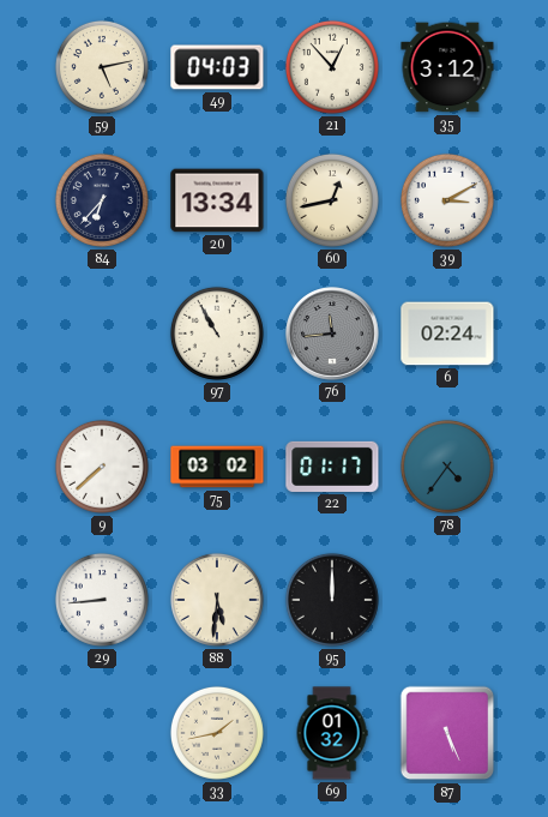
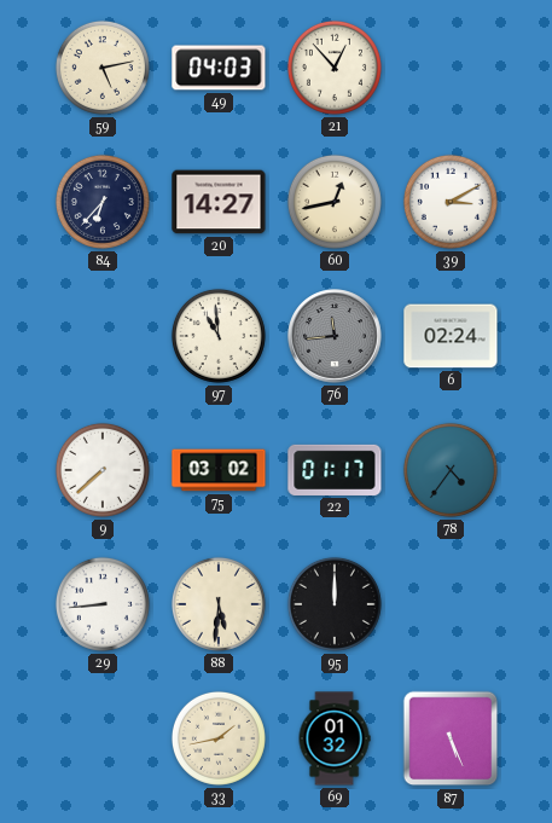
35: 3:12 -> none (447, 67)
20: 13:34 -> 14:27 (219, 202)
97: 10:55 -> 10:59 (219, 336)
